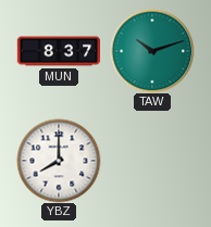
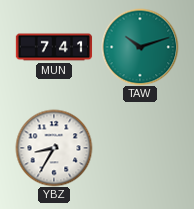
MUN: 8:37 -> 7:41 (54, 47)
YBZ: 8:00 -> 8:35 (54, 148)
